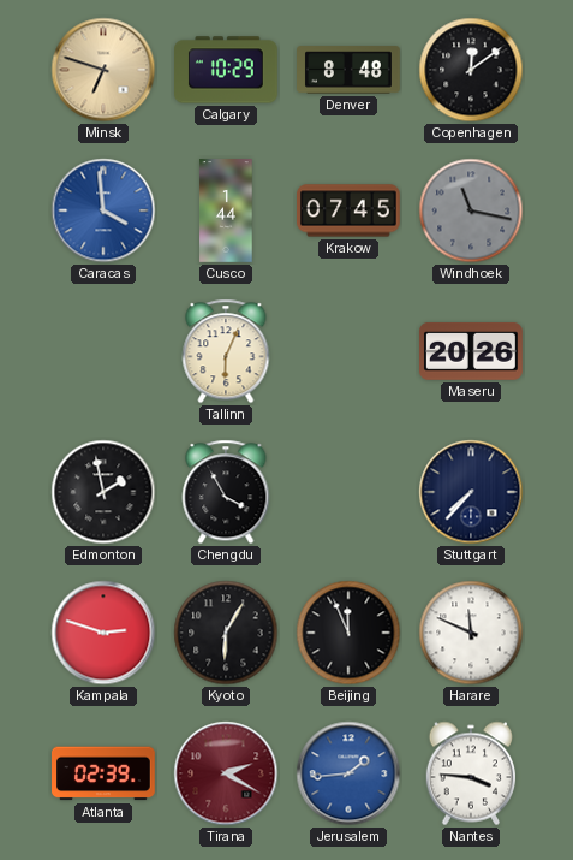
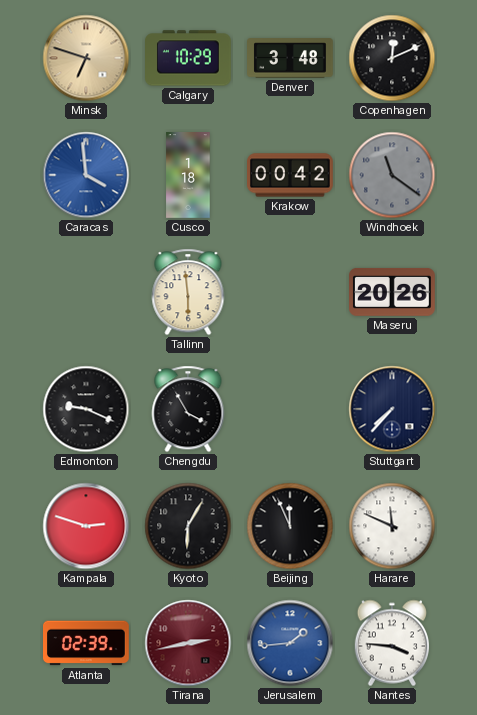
Denver: 8:48 -> 3:48 (291, 58)
Copenhagen: 12:09 -> 12:11 (392, 58)
Cusco: 1:44 -> 1:18 (188, 175)
Krakow: 07:45 -> 00:42 (291, 175)
Windhoek: 11:17 -> 11:21 (392, 175)
Tallinn: 6:04 -> 5:59 (188, 292)
Edmonton: 1:58 -> 9:19 (86, 409)
Tirana: 2:20 -> 2:43 (188, 643)
